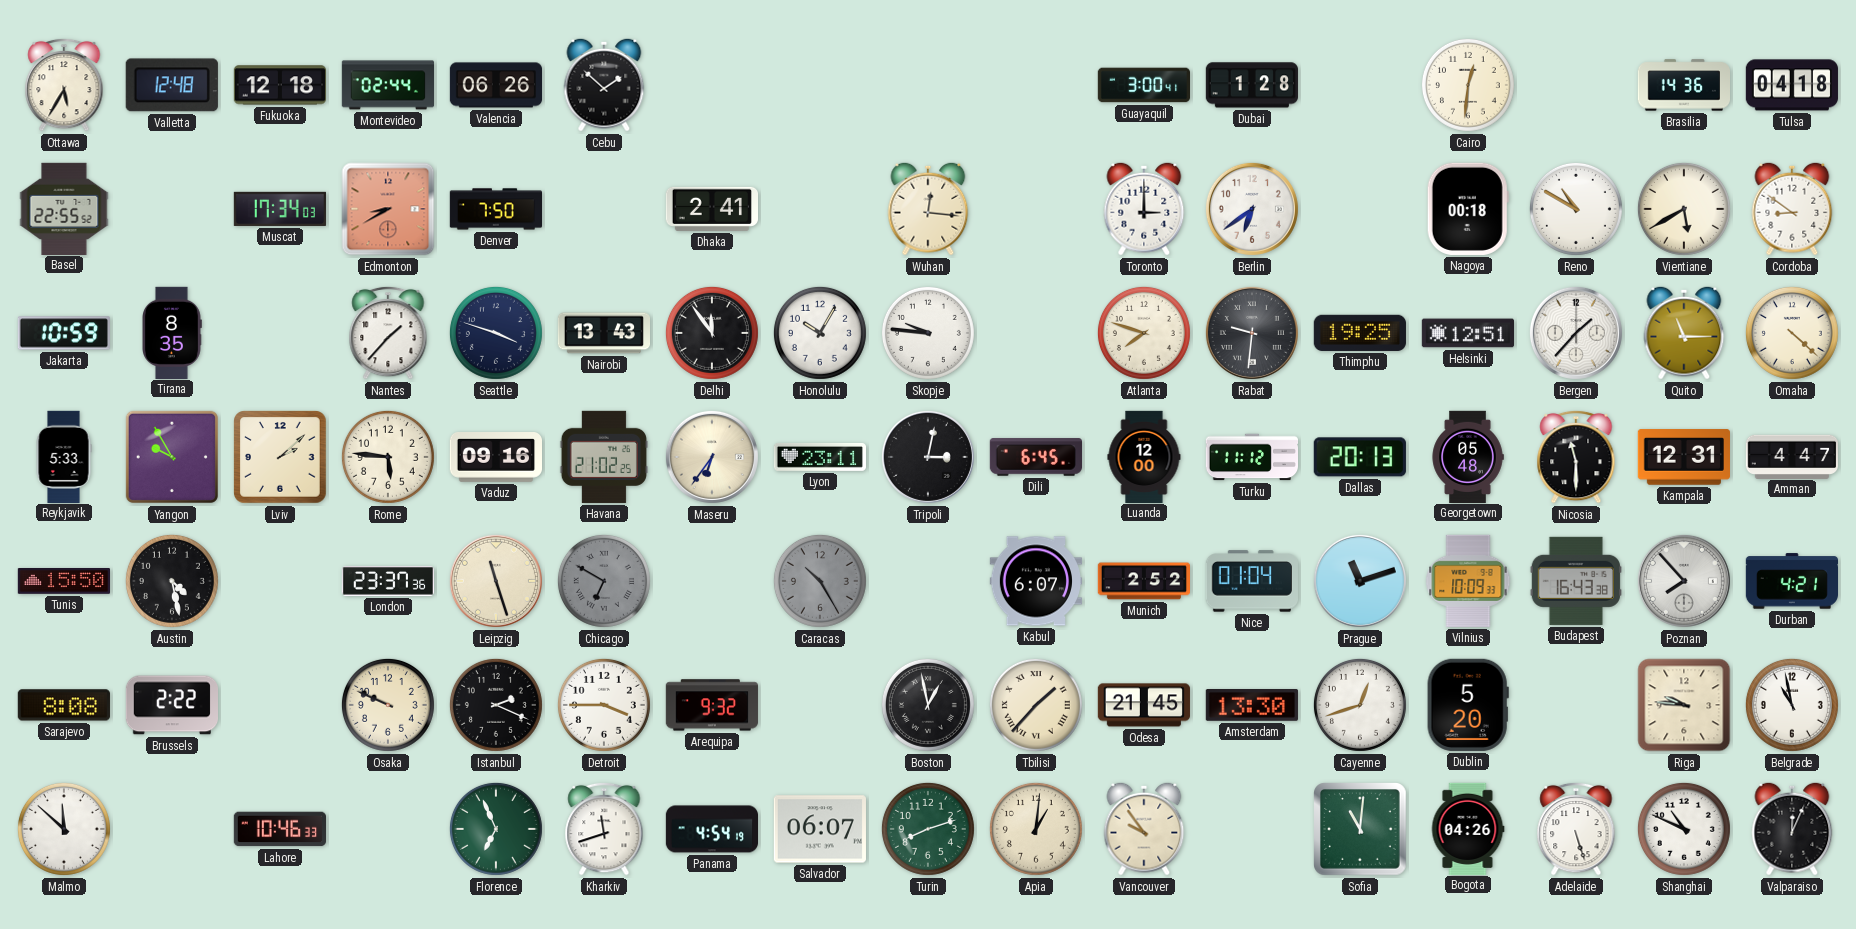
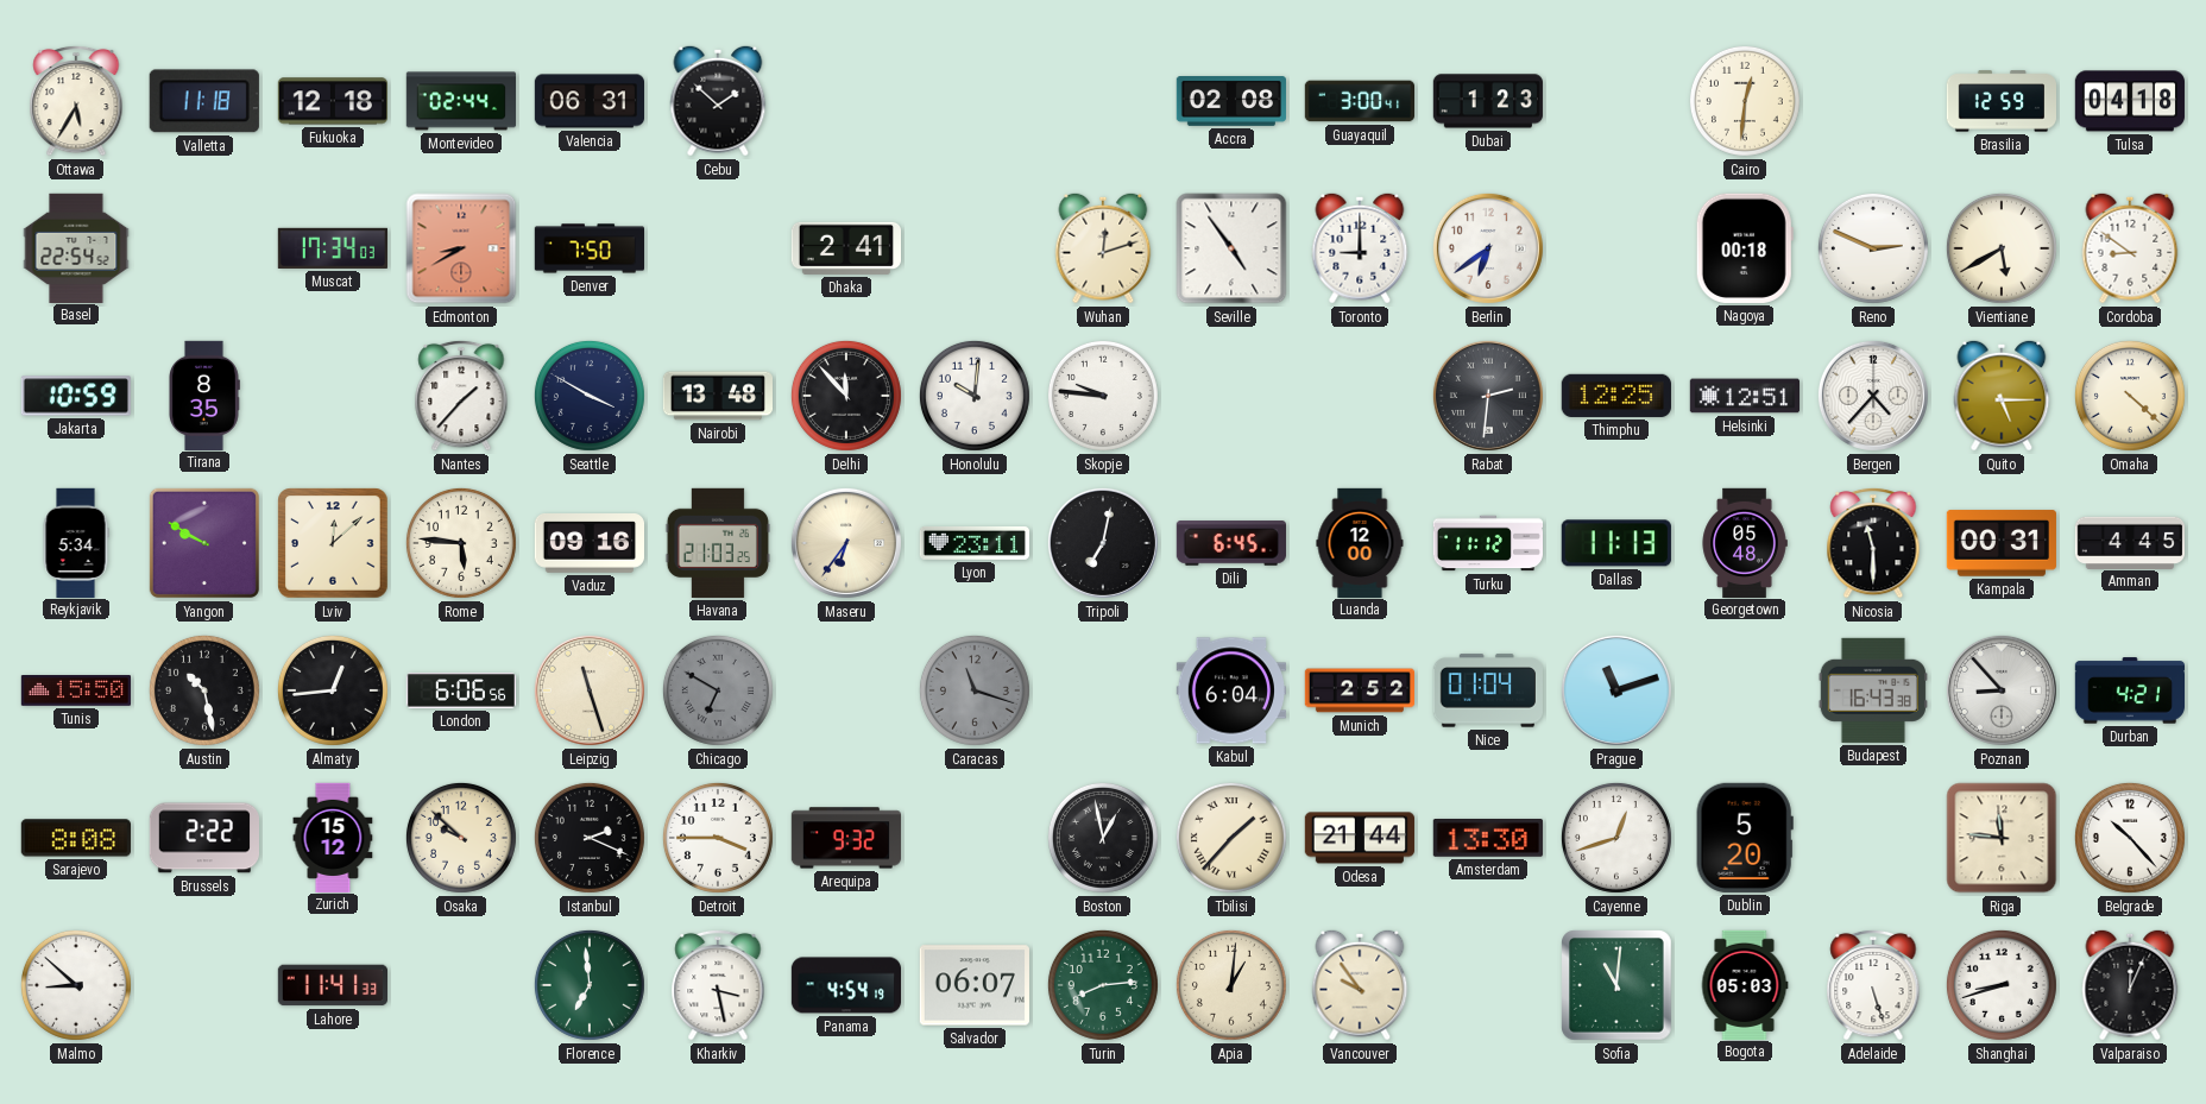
Valletta: 12:48 -> 11:18 (204, 101)
Valencia: 06:26 -> 06:31 (588, 101)
Accra: none -> 02:08 (1230, 102)
Dubai: 1:28 -> 1:23 (1488, 101)
Brasilia: 14:36 -> 12:59 (2000, 101)
Basel: 22:55 -> 22:54 (76, 247)
Wuhan: 12:16 -> 12:12 (1103, 248)
Seville: none -> 4:54 (1231, 248)
Toronto: 3:00 -> 9:00 (1360, 248)
Reno: 10:50 -> 2:49 (1873, 248)
Seattle: 3:48 -> 3:50 (590, 396)
Nairobi: 13:43 -> 13:48 (717, 396)
Delhi: 11:54 -> 11:53 (846, 396)
Honolulu: 10:05 -> 10:01 (975, 396)
Atlanta: 7:48 -> none (1144, 333)
Rabat: 9:31 -> 2:31 (1488, 396)
Thimphu: 19:25 -> 12:25 (1616, 396)
Bergen: 1:37 -> 4:37 (1873, 396)
Quito: 11:15 -> 5:15 (2002, 396)
Reykjavik: 5:33 -> 5:34 (76, 542)
Yangon: 9:55 -> 9:50 (204, 543)
Lviv: 2:08 -> 12:08 (333, 543)
Havana: 21:02 -> 21:03 (718, 543)
Tripoli: 3:02 -> 7:02 (1103, 543)
Dallas: 20:13 -> 11:13 (1616, 543)
Kampala: 12:31 -> 00:31 (2002, 543)
Amman: 4:47 -> 4:45 (2129, 542)
Austin: 4:28 -> 10:28 (204, 690)
Almaty: none -> 12:44 (333, 690)
London: 23:37 -> 6:06 (460, 690)
Caracas: 10:25 -> 11:18 (975, 690)
Kabul: 6:07 -> 6:04 (1230, 690)
Vilnius: 10:09 -> none (1468, 581)
Poznan: 7:53 -> 8:53 (2002, 690)
Zurich: none -> 15:12 (333, 837)
Osaka: 9:49 -> 9:52 (461, 838)
Odesa: 21:45 -> 21:44 (1359, 838)
Riga: 9:46 -> 11:46 (2002, 838)
Belgrade: 10:58 -> 10:23 (2130, 838)
Malmo: 11:52 -> 8:52 (76, 985)
Lahore: 10:46 -> 11:41 (332, 985)
Florence: 6:56 -> 6:59 (590, 985)
Kharkiv: 11:42 -> 3:28 (718, 985)
Turin: 8:12 -> 8:14 (1103, 985)
Bogota: 04:26 -> 05:03 (1745, 984)
Shanghai: 10:49 -> 8:42 (2002, 985)
